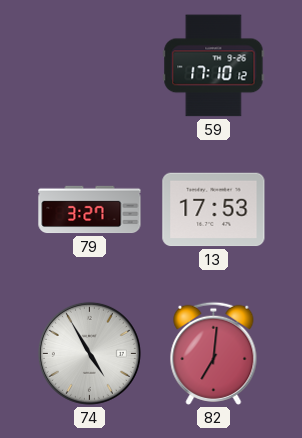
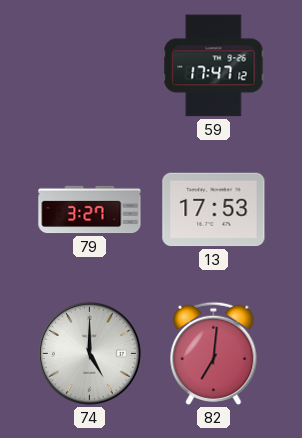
59: 17:10 -> 17:47 (214, 66)
74: 4:55 -> 5:00 (89, 353)
